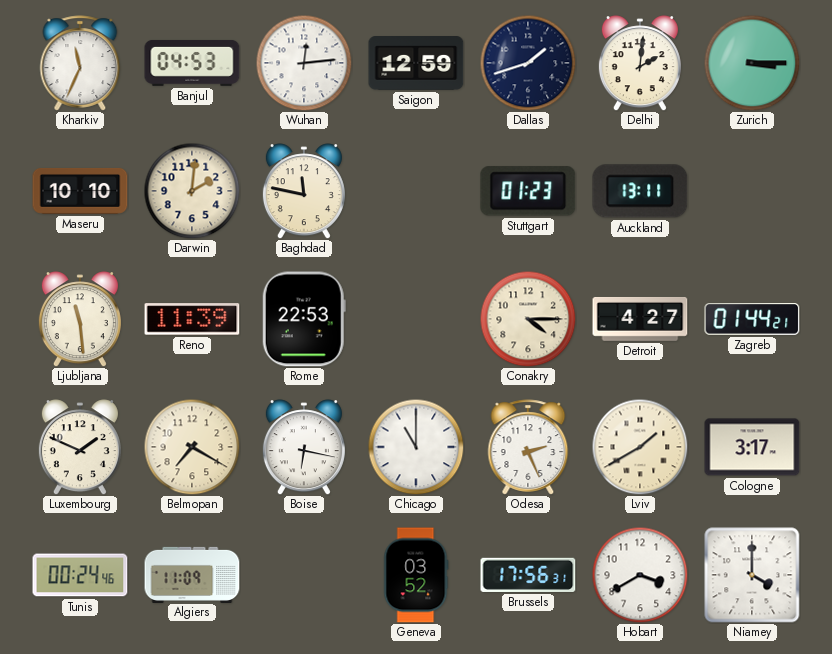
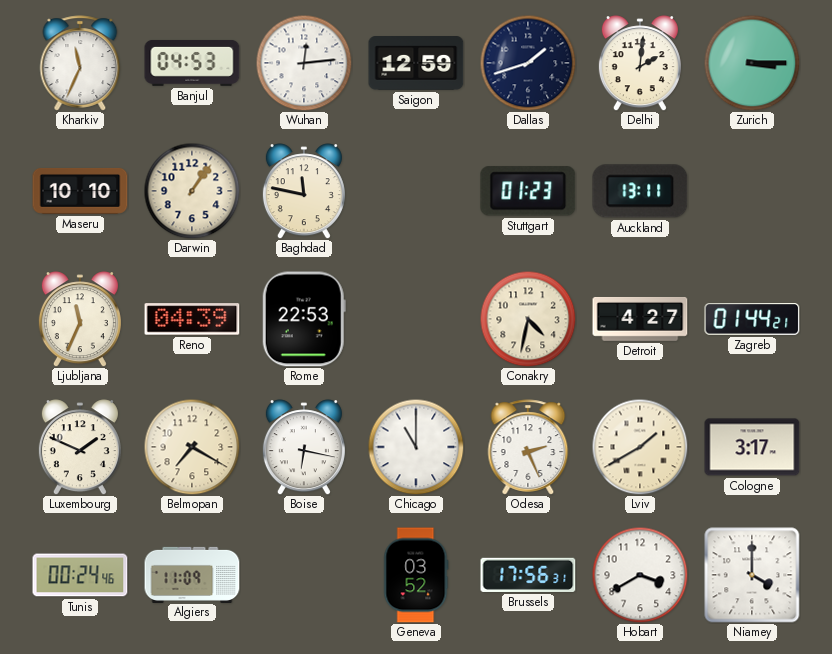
Darwin: 2:01 -> 1:06 (192, 191)
Ljubljana: 11:29 -> 11:34 (80, 319)
Reno: 11:39 -> 04:39 (192, 319)
Conakry: 4:15 -> 4:32 (528, 319)
